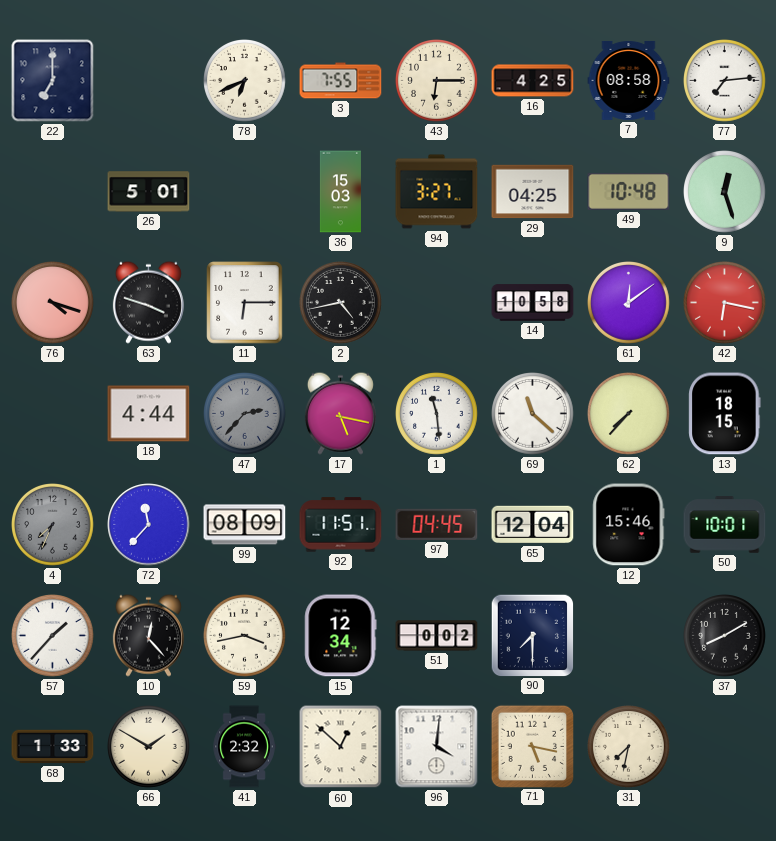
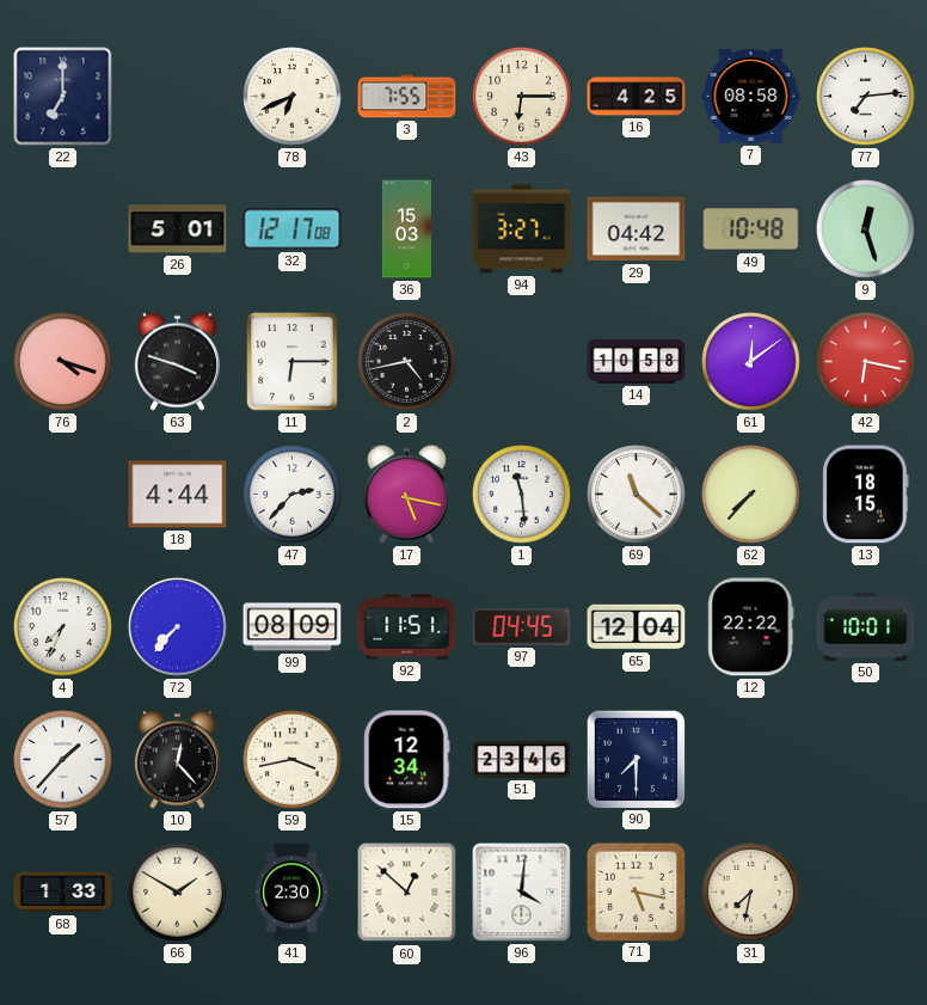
32: none -> 12:17 (293, 229)
29: 04:25 -> 04:42 (637, 229)
47 dial: grey -> white (293, 495)
4 dial: grey -> white (63, 627)
72: 11:37 -> 7:37 (178, 627)
12: 15:46 -> 22:22 (751, 627)
51: 0:02 -> 23:46 (522, 760)
37: 8:10 -> none (725, 636)
41: 2:32 -> 2:30 (291, 893)
